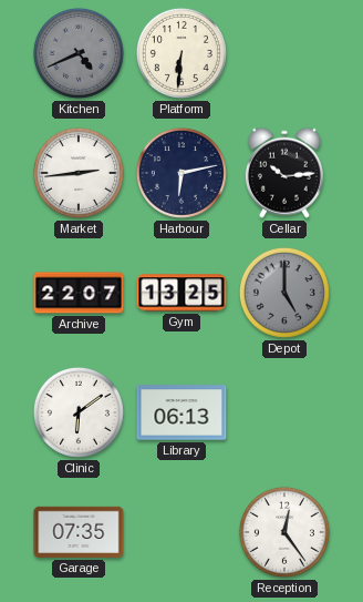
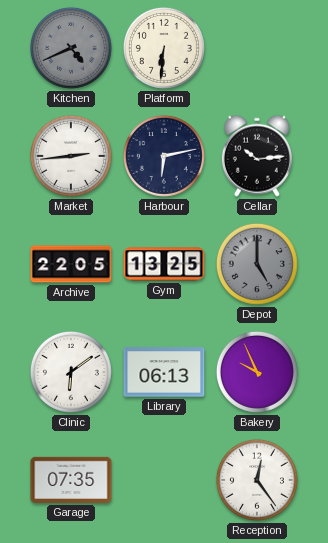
Archive: 22:07 -> 22:05 (71, 264)
Bakery: none -> 9:56 (257, 372)
